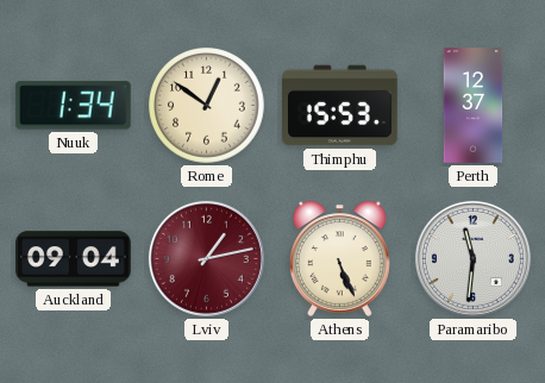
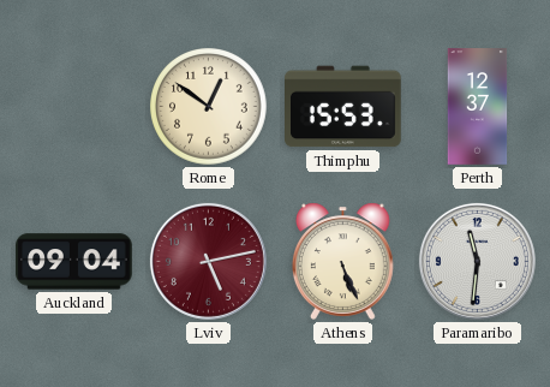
Nuuk: 1:34 -> none (73, 106)
Lviv: 1:13 -> 5:13 (208, 261)
